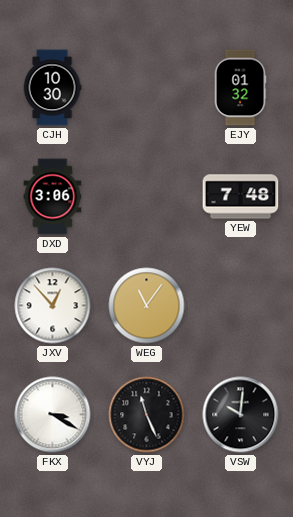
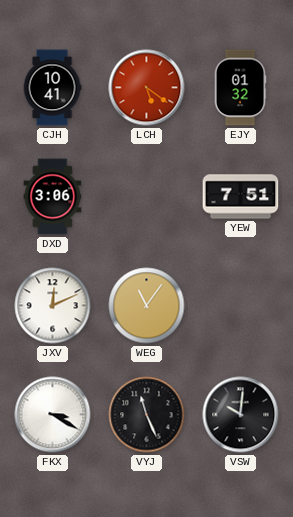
CJH: 10:30 -> 10:41 (52, 88)
LCH: none -> 5:21 (147, 88)
YEW: 7:48 -> 7:51 (241, 197)
JXV: 12:53 -> 12:11 (53, 306)
